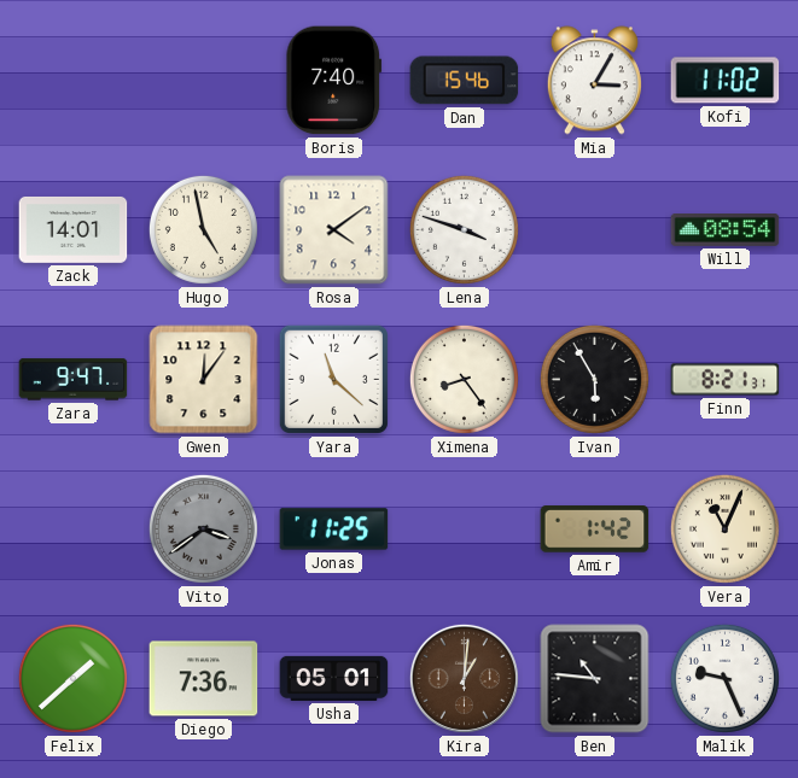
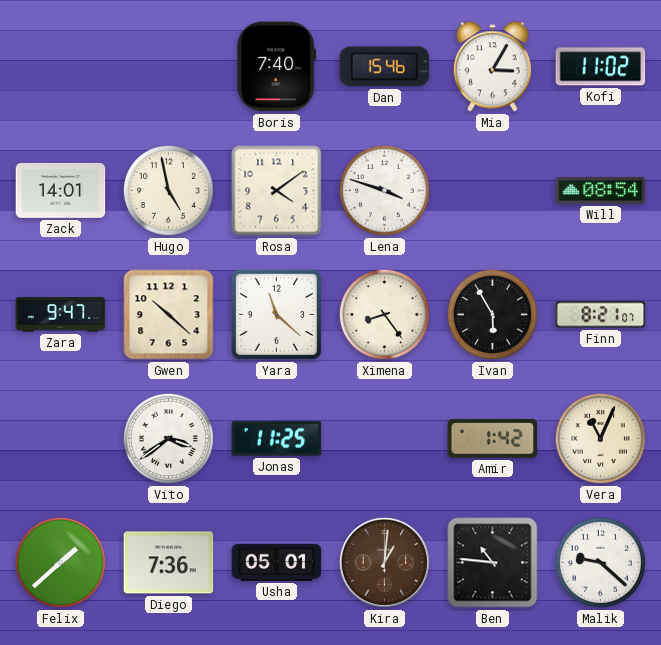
Gwen: 12:06 -> 10:22 (169, 315)
Finn: 8:21:31 -> 8:21:07 (601, 315)
Vito dial: grey -> white (168, 438)
Malik: 9:26 -> 9:22 (600, 562)
